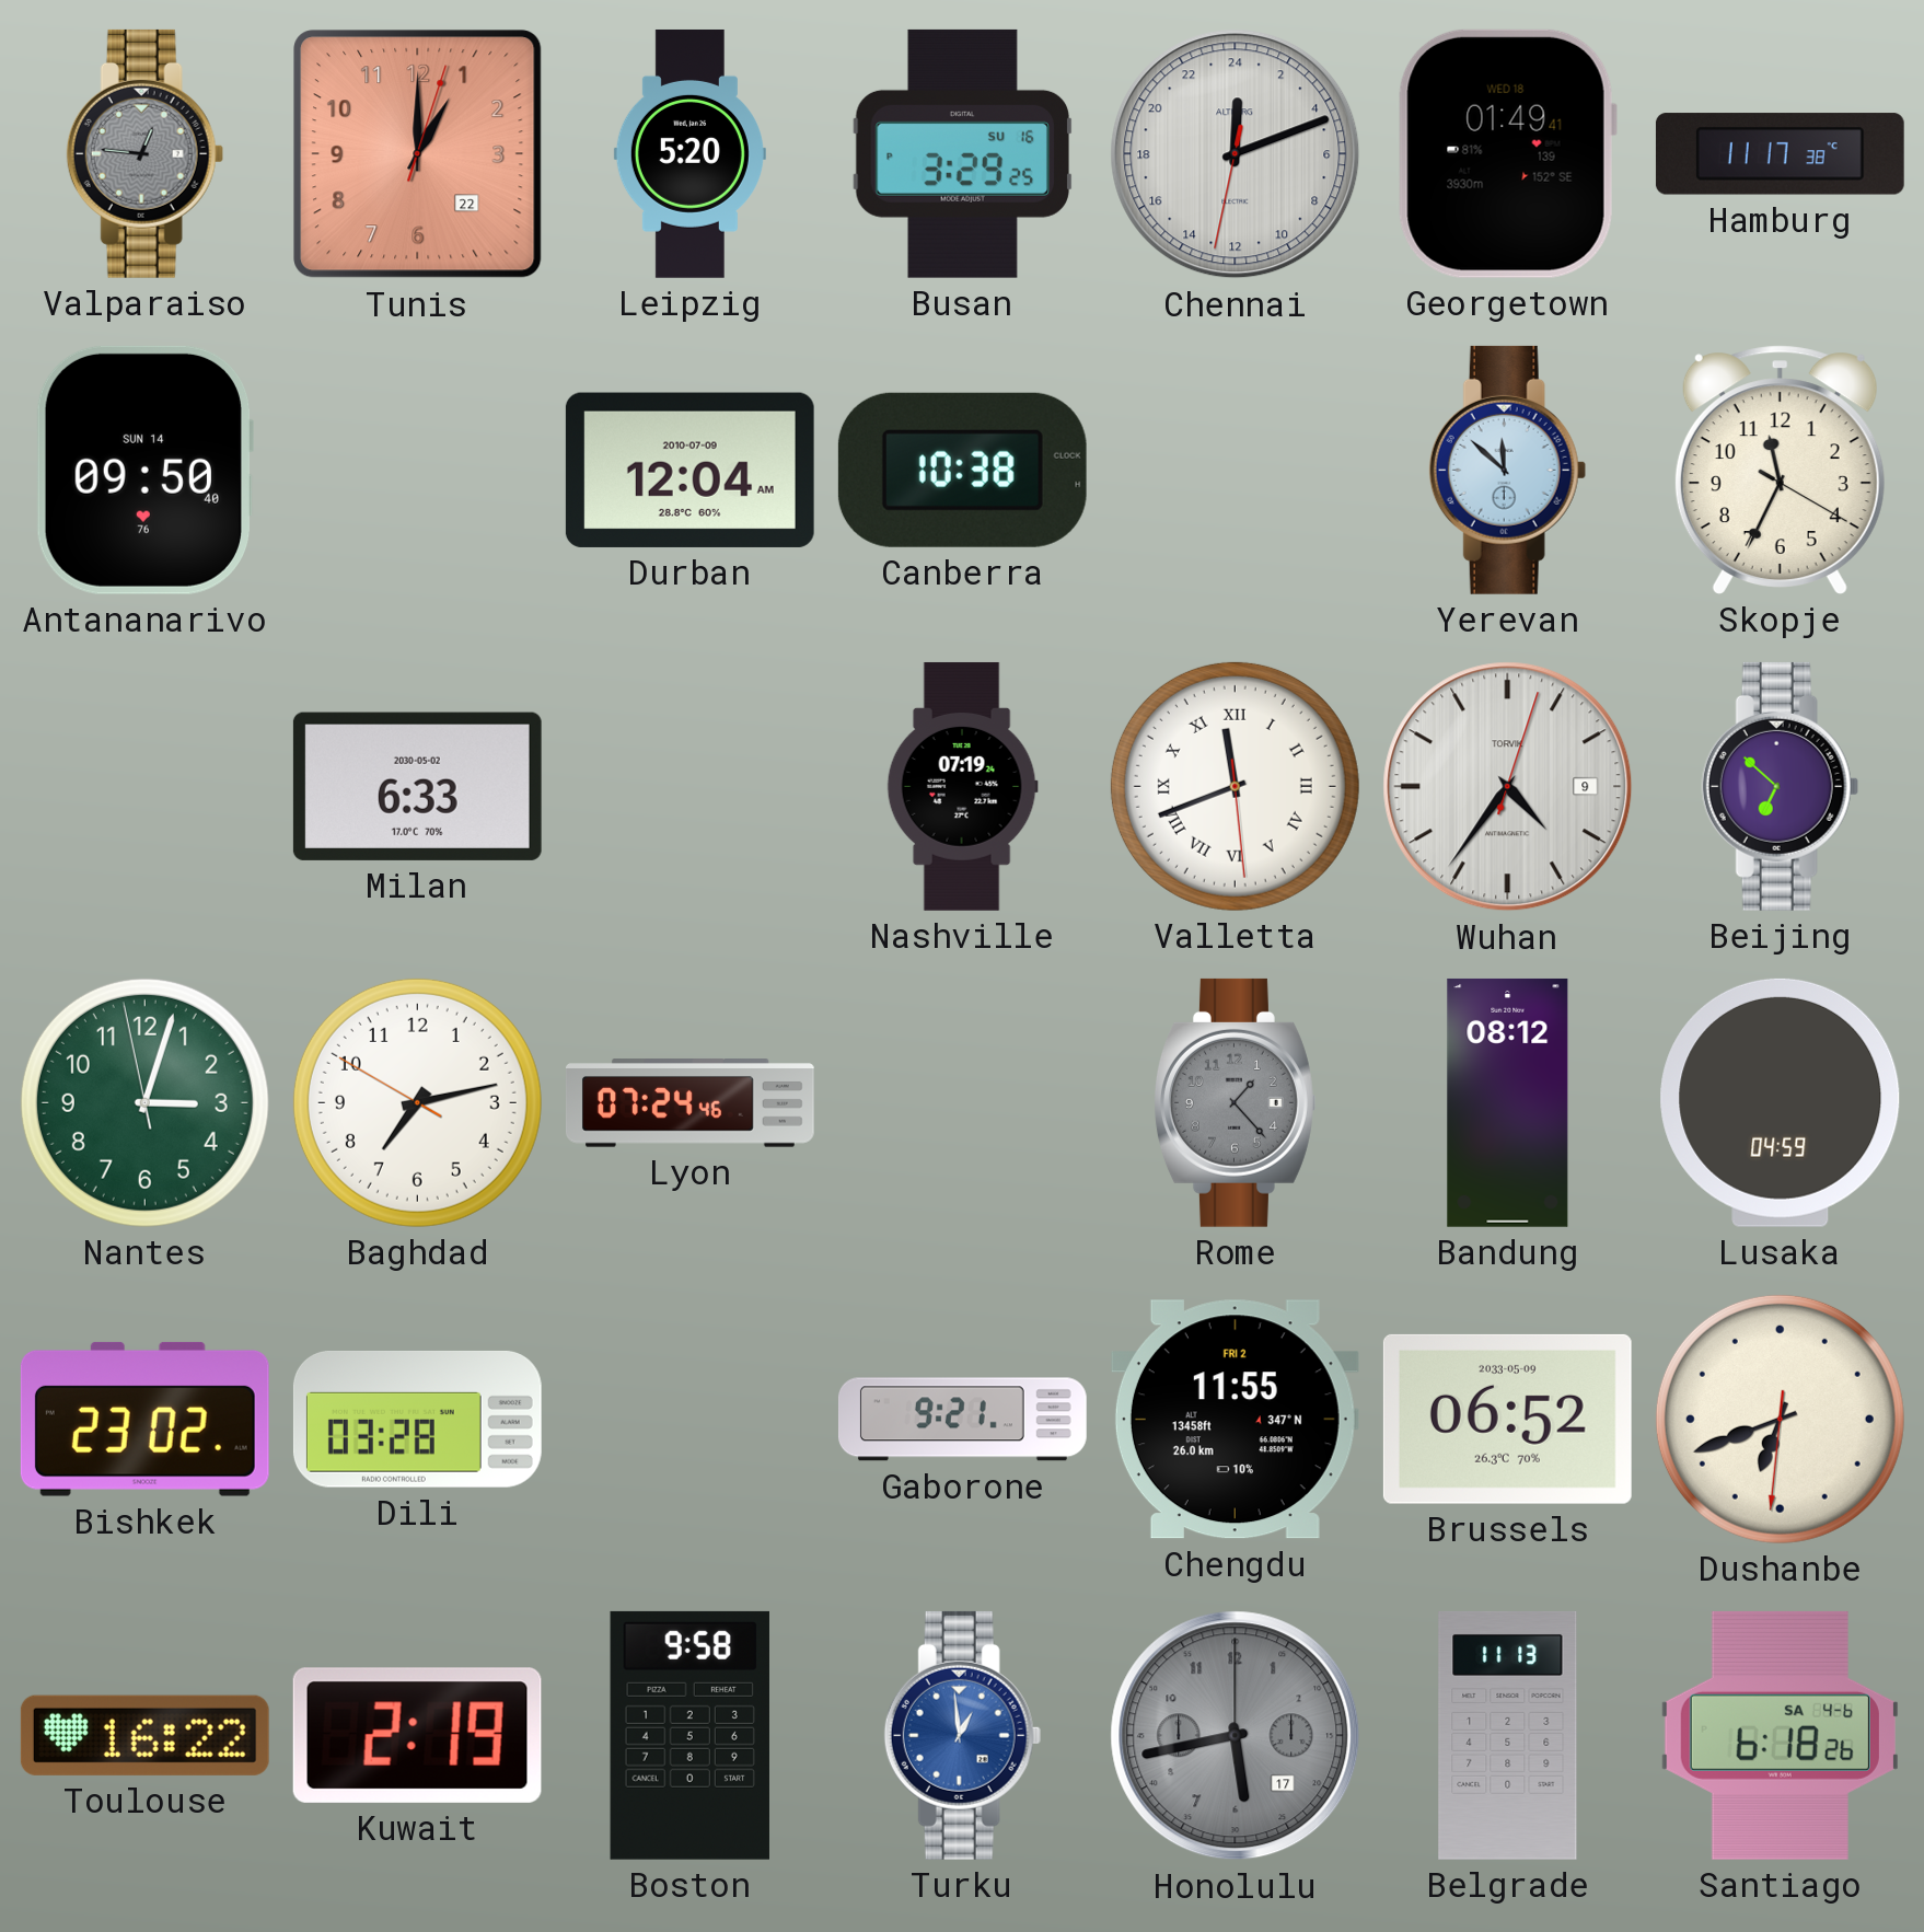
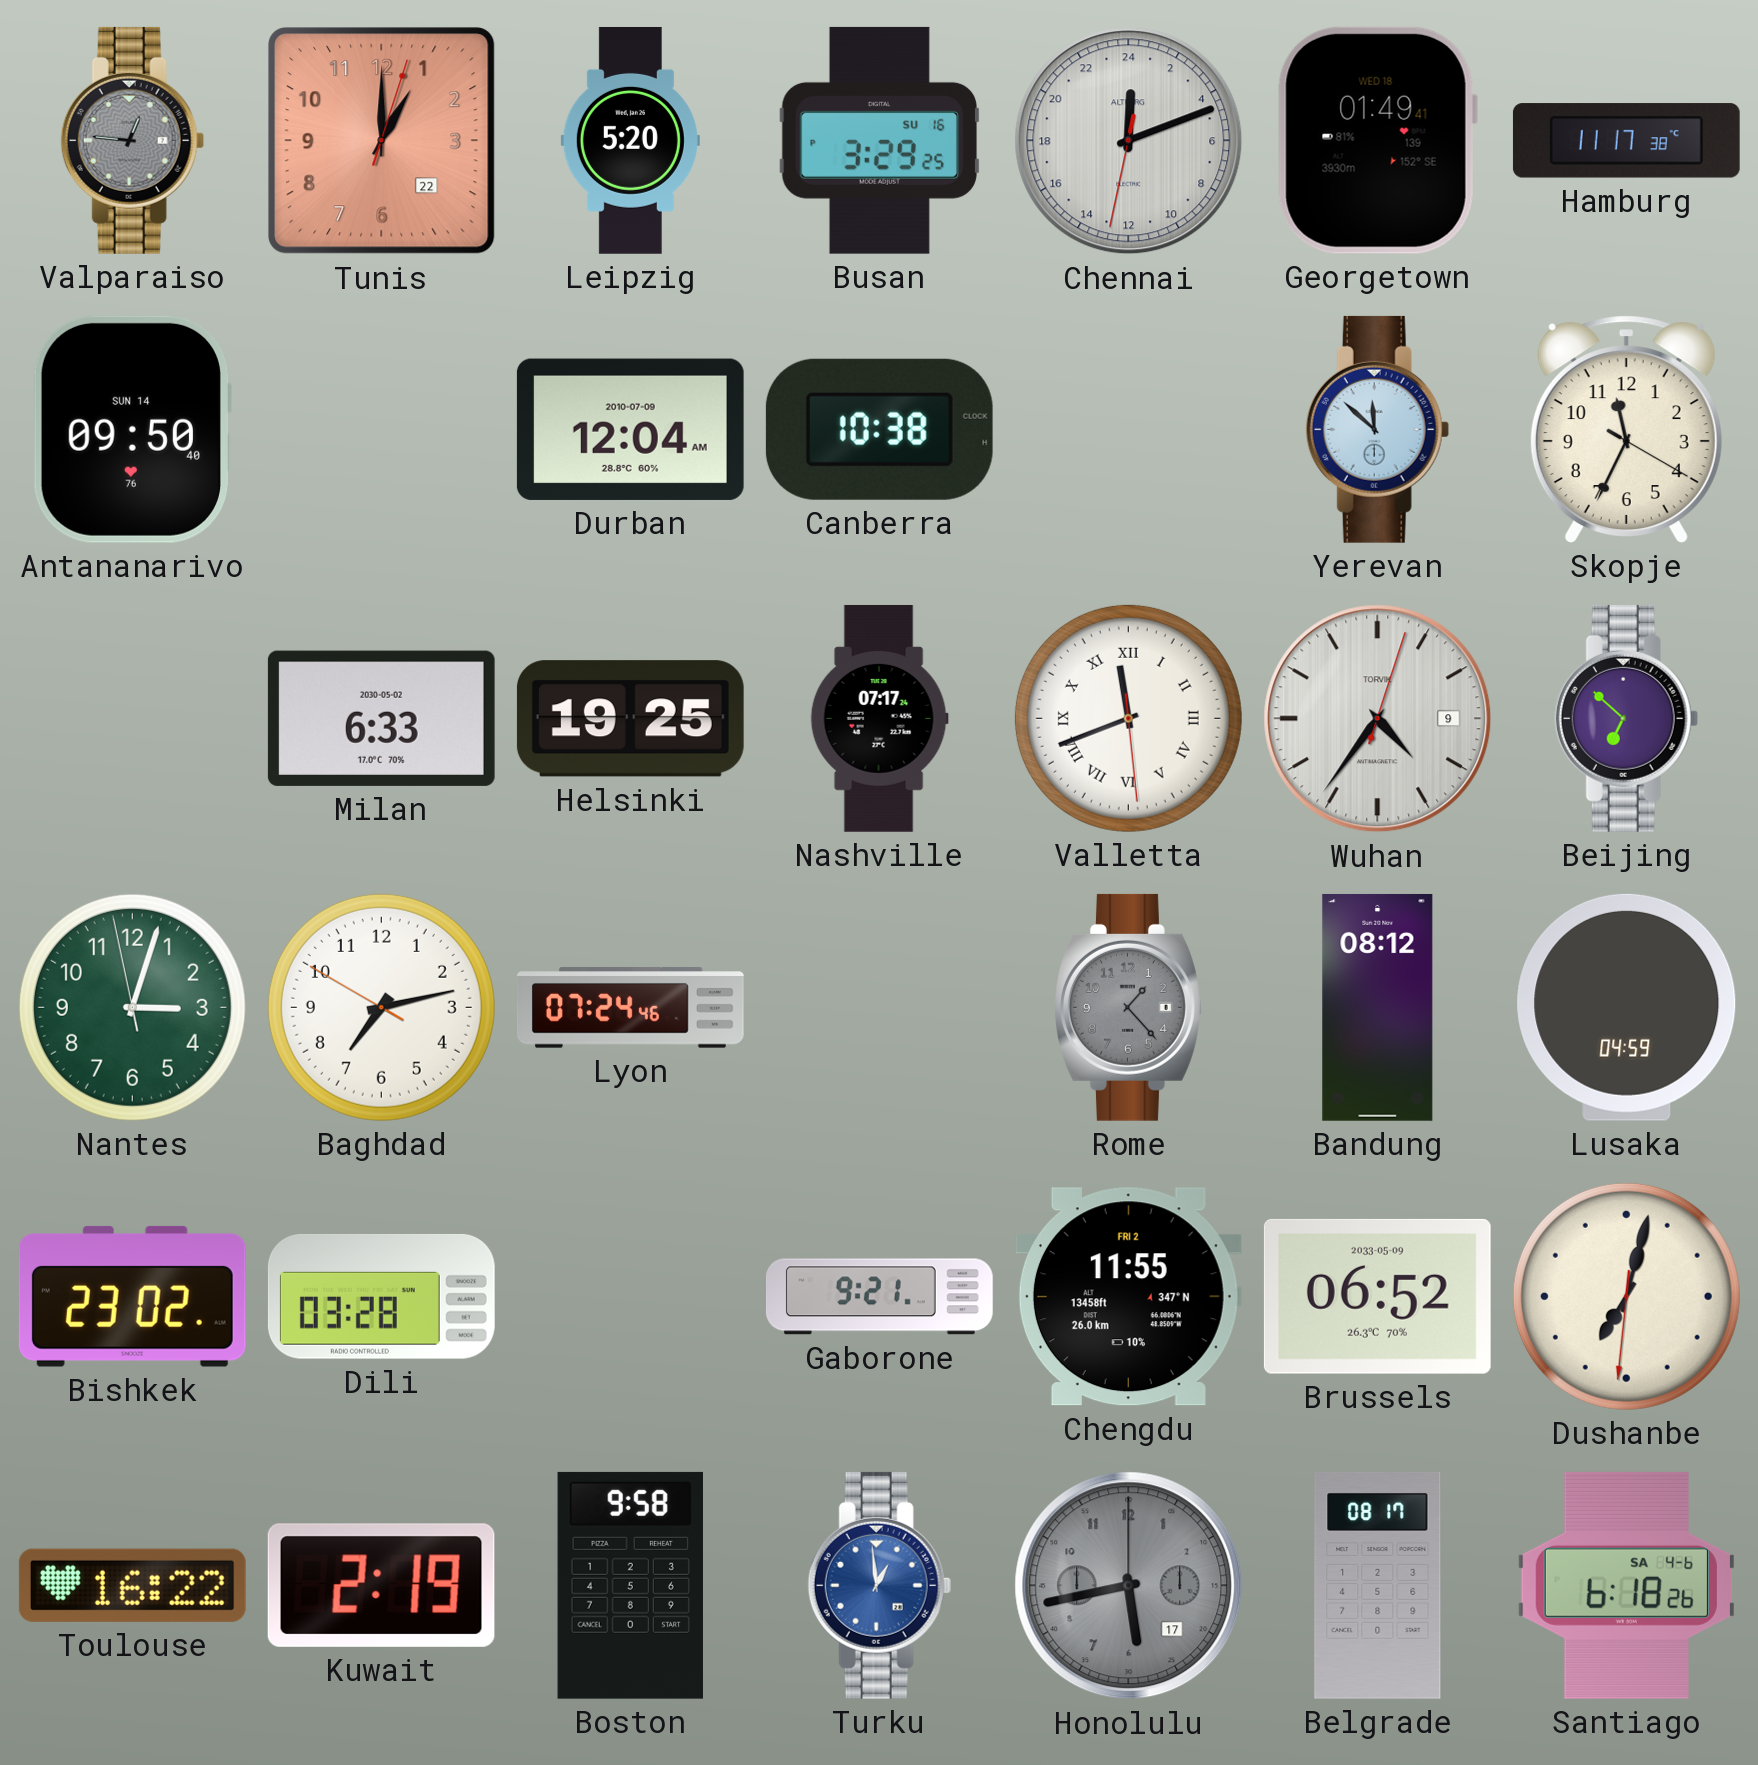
Helsinki: none -> 19:25 (630, 719)
Nashville: 07:19 -> 07:17 (879, 718)
Dushanbe: 6:41 -> 7:02 (1626, 1296)
Belgrade: 11:13 -> 08:17 (1378, 1586)
